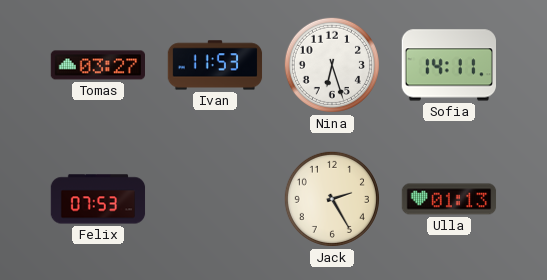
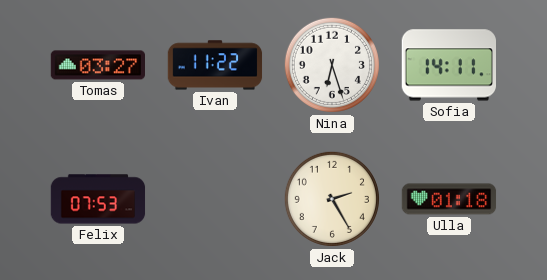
Ivan: 11:53 -> 11:22 (215, 65)
Ulla: 01:13 -> 01:18 (449, 199)
